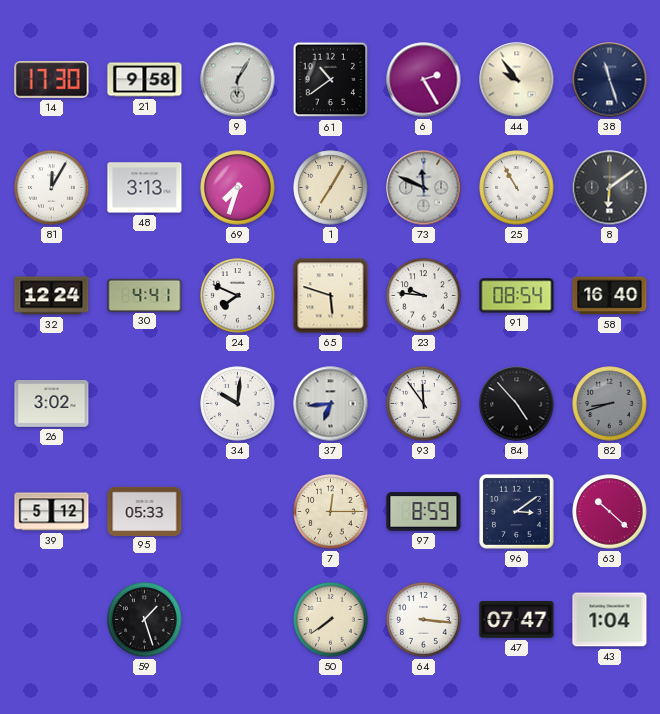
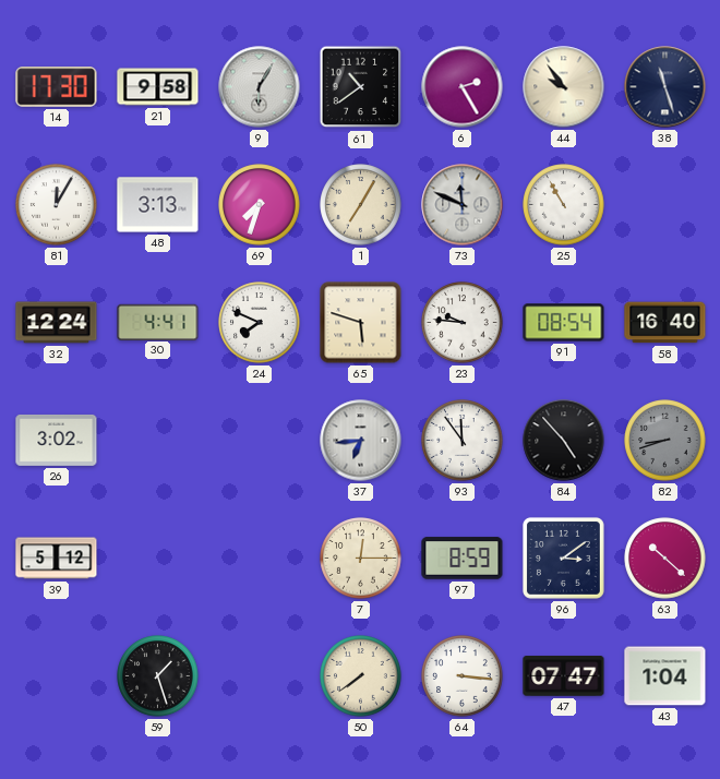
8: 6:09 -> none (610, 188)
34: 10:01 -> none (238, 404)
95: 05:33 -> none (145, 511)
